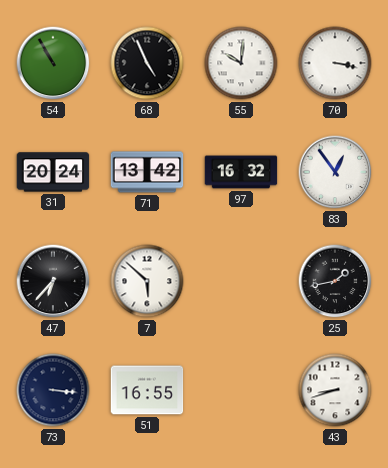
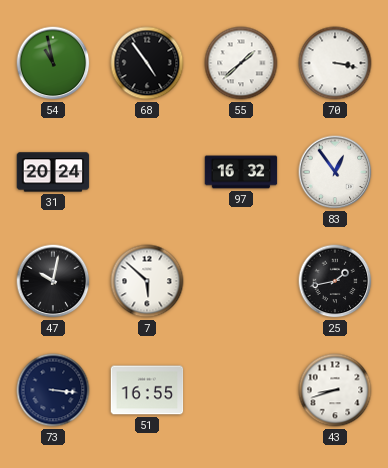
54: 10:55 -> 10:58 (53, 63)
68: 4:56 -> 4:54 (147, 63)
55: 10:01 -> 1:38 (241, 63)
71: 13:42 -> none (147, 172)
47: 6:37 -> 10:02 (53, 281)
